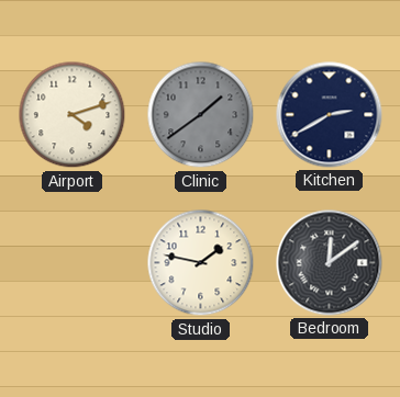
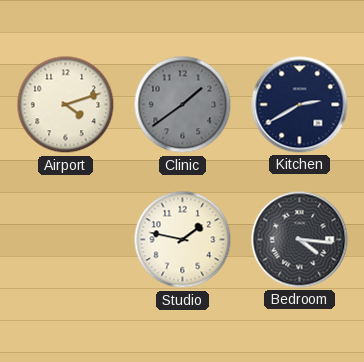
Bedroom: 12:09 -> 4:16 (300, 240)
